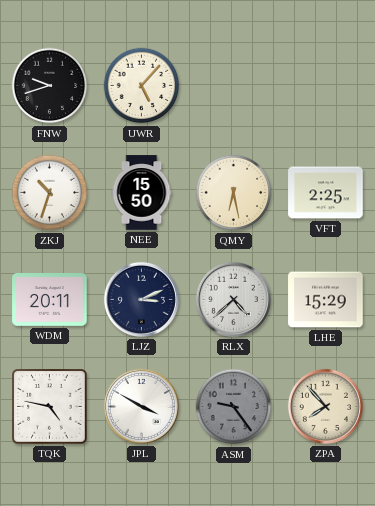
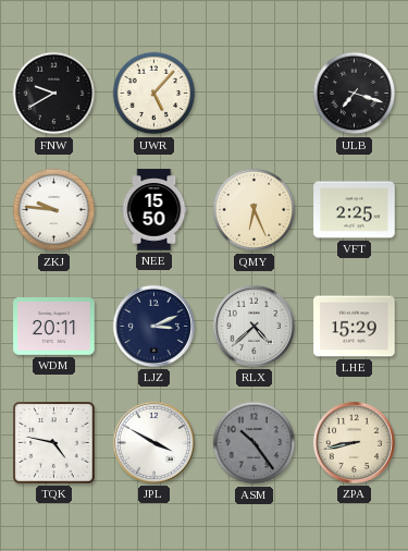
FNW: 9:42 -> 9:40 (54, 94)
ULB: none -> 7:18 (355, 94)
ZKJ: 10:33 -> 9:46 (54, 210)
QMY: 6:28 -> 6:26 (255, 210)
ASM: 9:24 -> 10:24 (255, 443)
ZPA: 7:53 -> 8:43 (354, 442)
